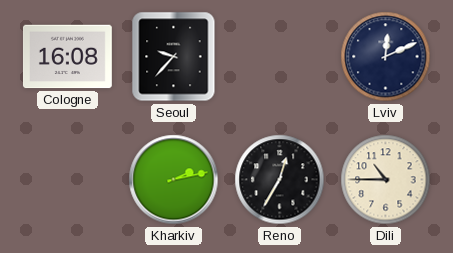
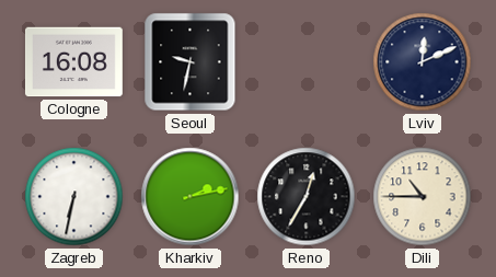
Seoul: 9:37 -> 9:32 (191, 62)
Zagreb: none -> 6:32 (74, 197)
